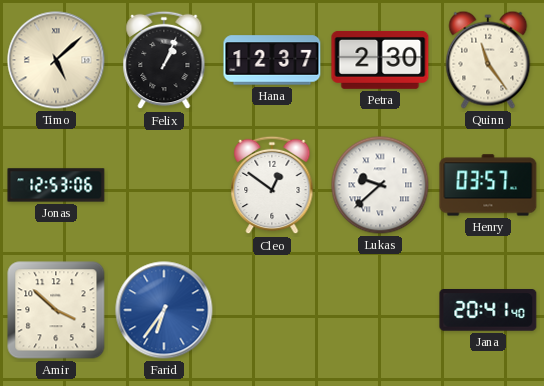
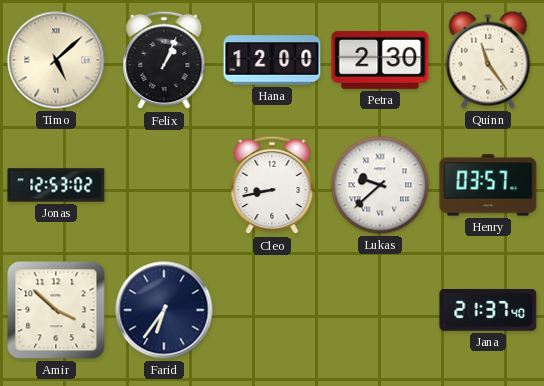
Hana: 12:37 -> 12:00 (272, 60)
Jonas: 12:53:06 -> 12:53:02 (56, 185)
Cleo: 12:51 -> 8:43 (272, 185)
Farid dial: blue -> navy (164, 310)
Jana: 20:41 -> 21:37 (488, 311)
